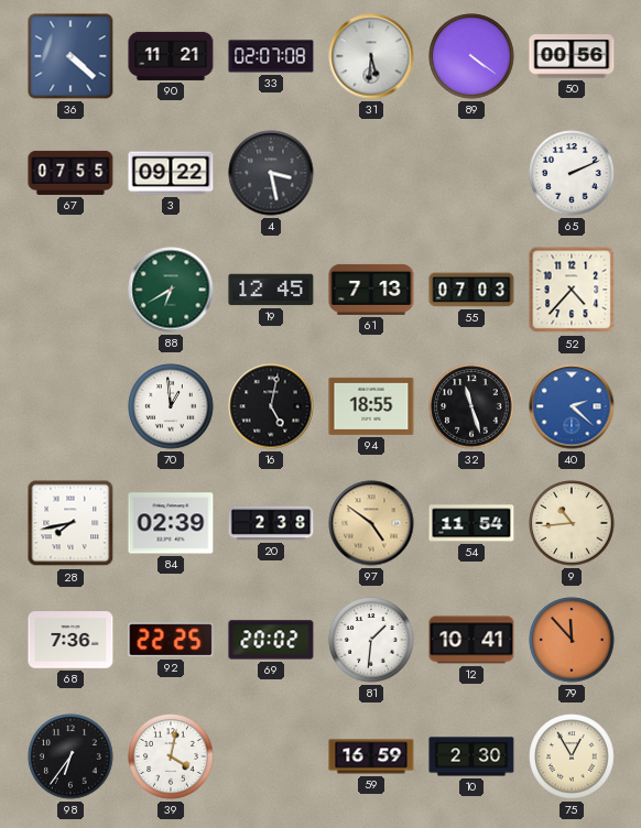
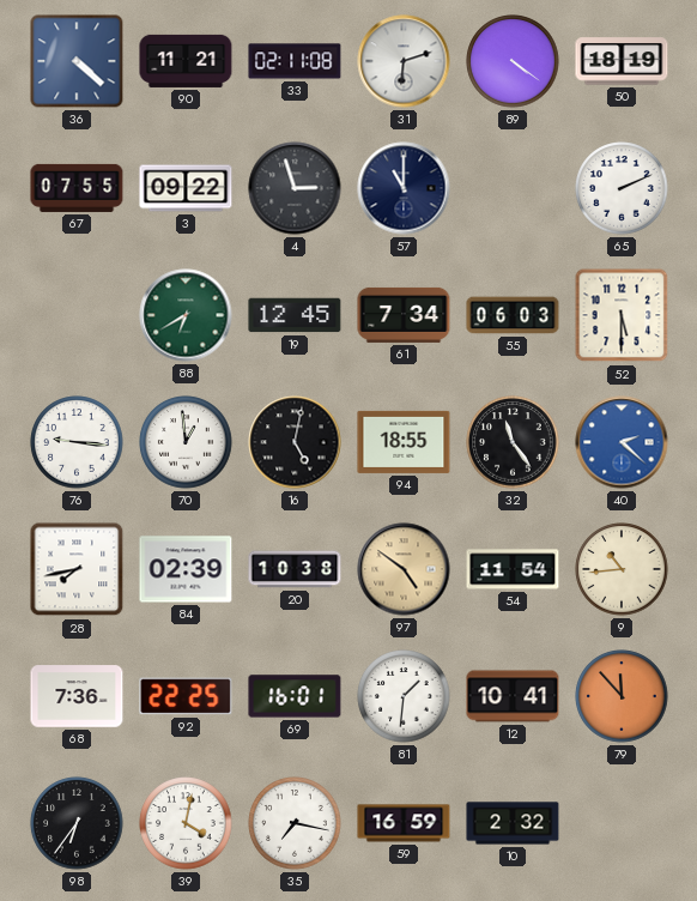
33: 02:07 -> 02:11 (295, 61)
31: 5:31 -> 6:12 (404, 61)
50: 00:56 -> 18:19 (622, 61)
4: 3:28 -> 2:57 (295, 188)
57: none -> 11:00 (404, 188)
61: 7:13 -> 7:34 (404, 315)
55: 07:03 -> 06:03 (513, 315)
52: 4:37 -> 5:30 (622, 315)
76: none -> 9:16 (77, 442)
32: 11:27 -> 11:24 (513, 442)
20: 2:38 -> 10:38 (295, 569)
69: 20:02 -> 16:01 (295, 696)
35: none -> 7:17 (295, 823)
10: 2:30 -> 2:32 (513, 823)
75: 12:55 -> none (572, 756)
